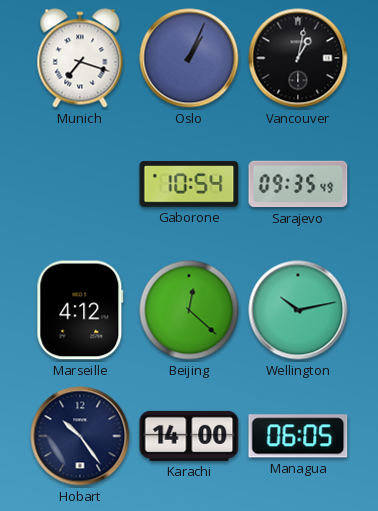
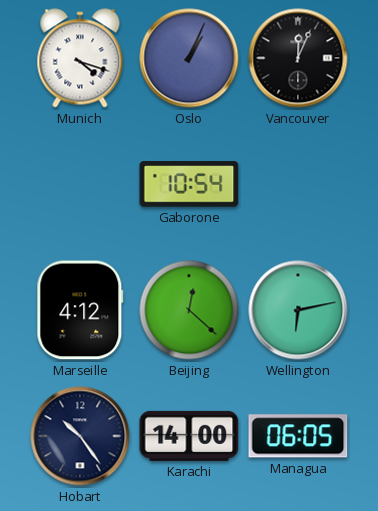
Munich: 7:18 -> 4:18 (80, 58)
Vancouver: 1:02 -> 12:04 (298, 58)
Sarajevo: 09:35 -> none (298, 184)
Wellington: 10:13 -> 6:13 (298, 310)
